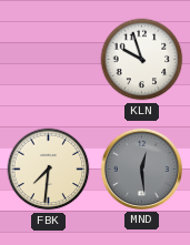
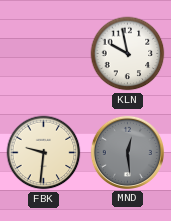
KLN: 9:57 -> 9:58 (128, 54)
FBK: 7:31 -> 9:31 (44, 153)
